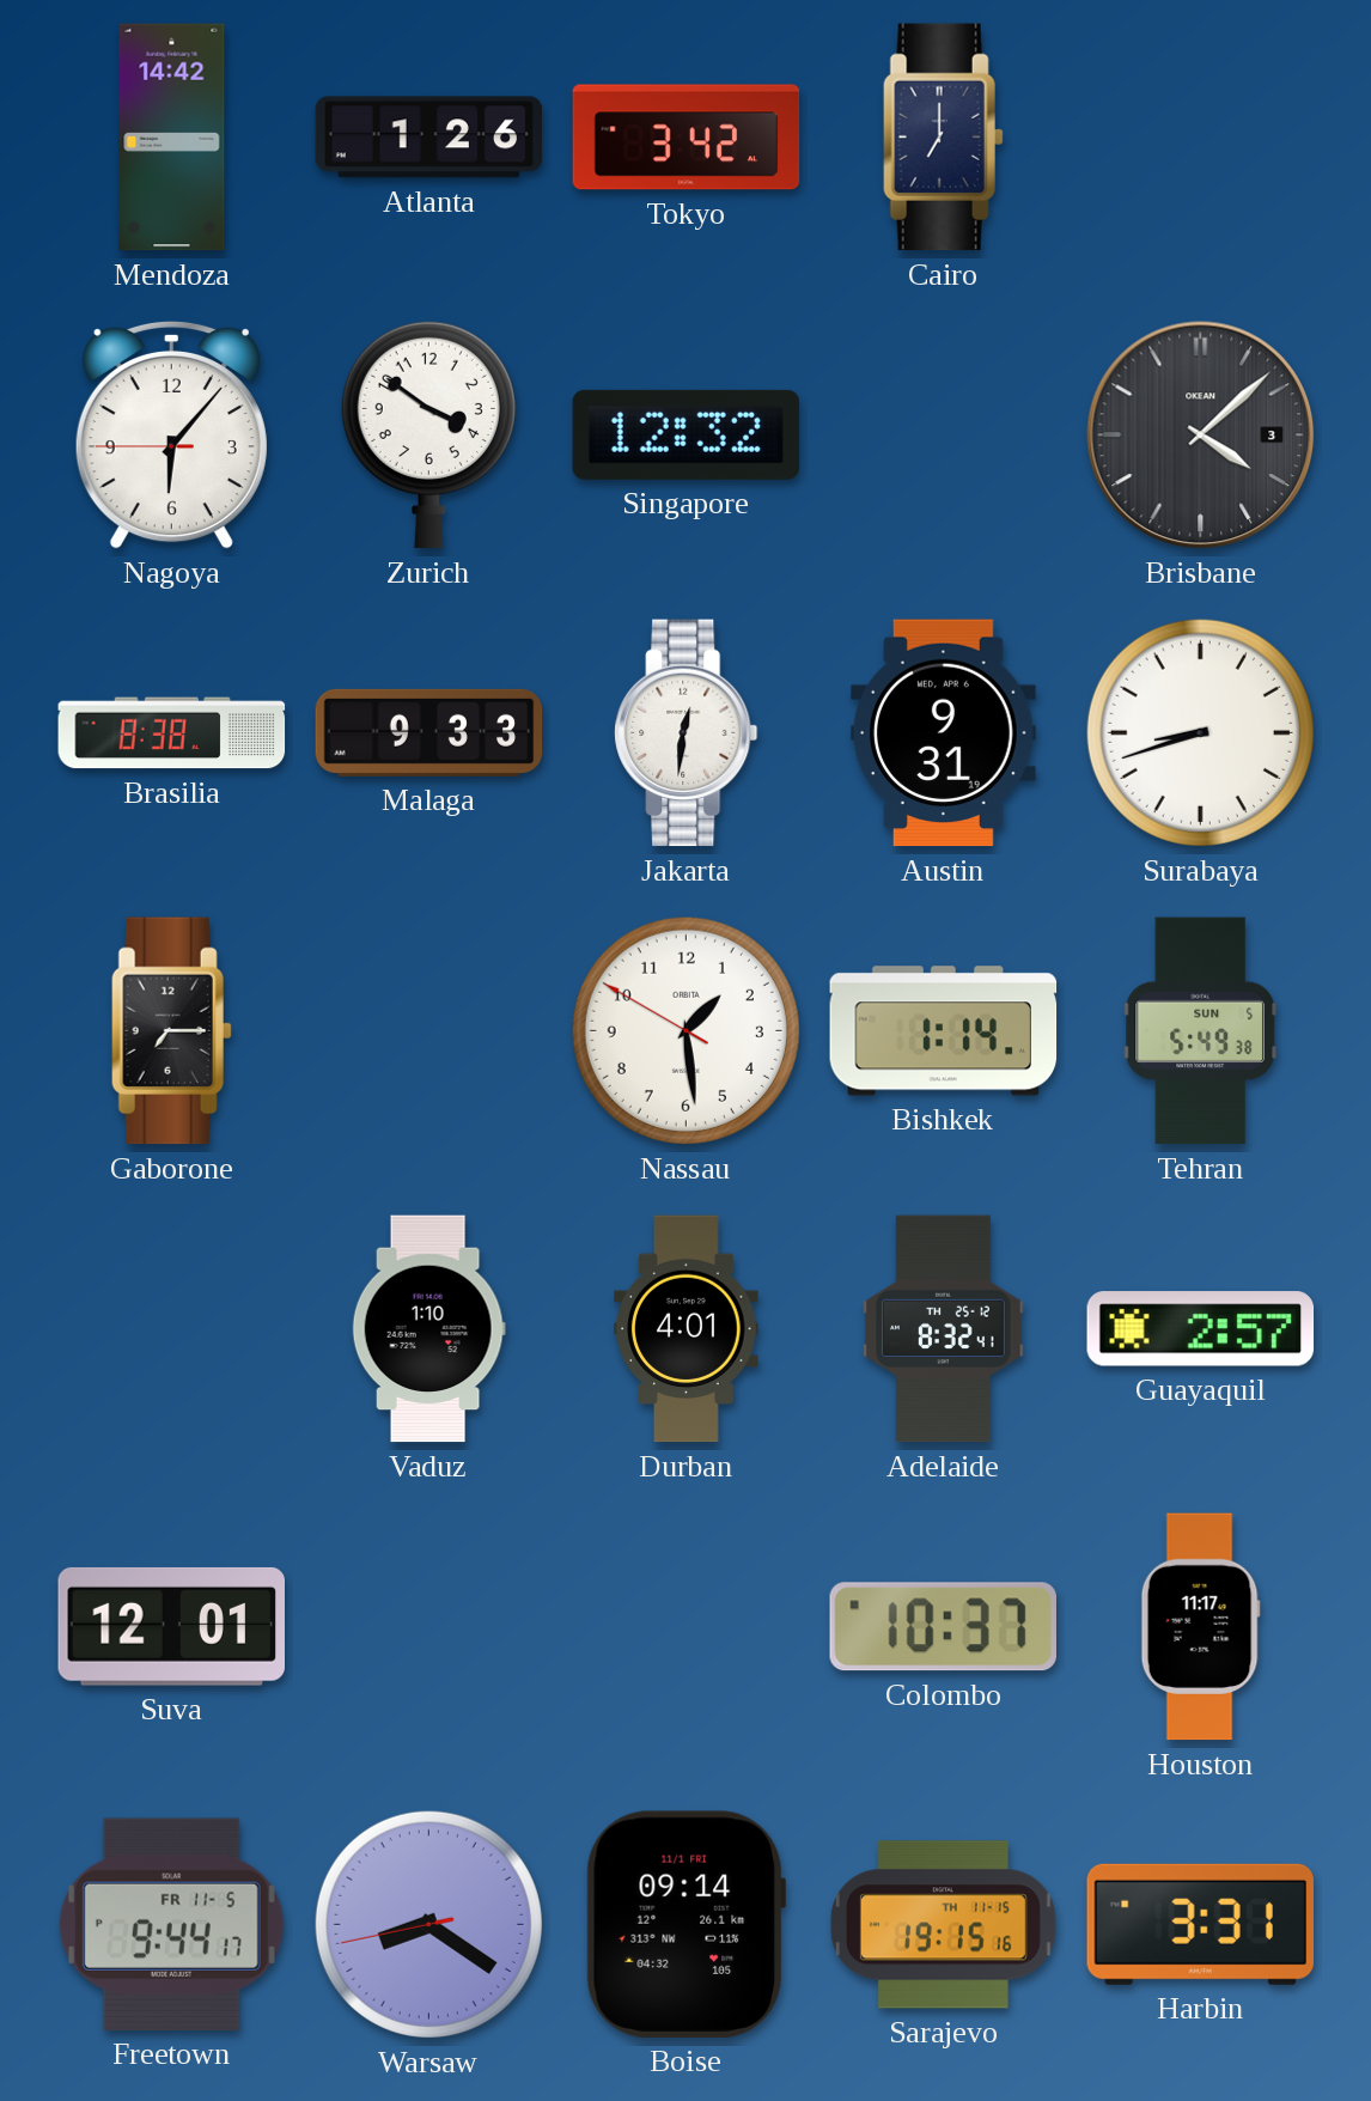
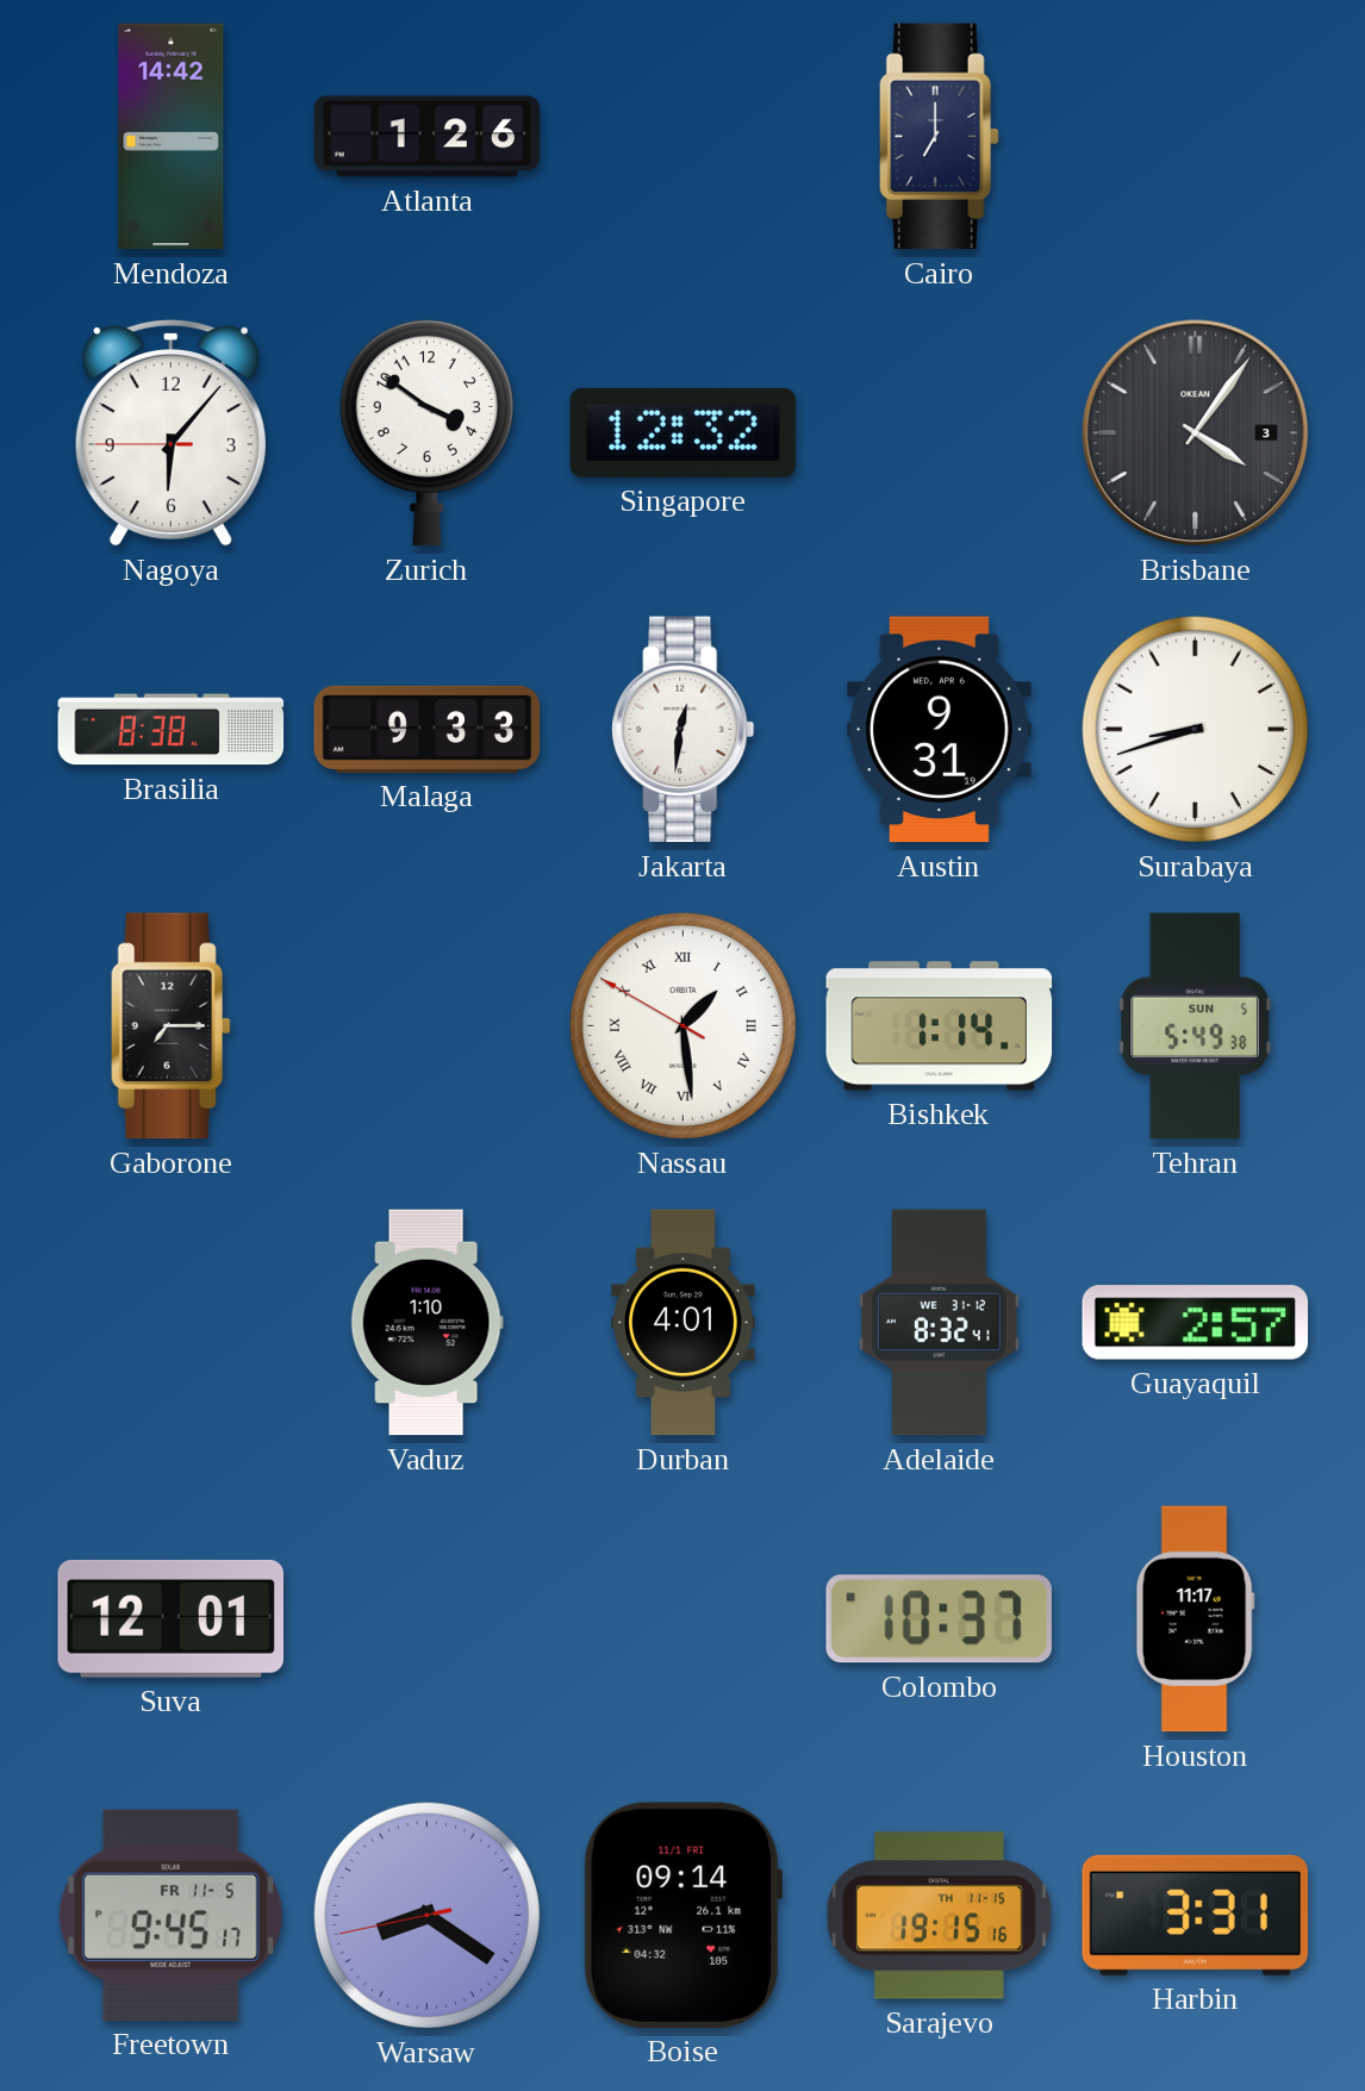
Tokyo: 3:42 -> none (687, 138)
Brisbane: 4:08 -> 4:06 (1196, 433)
Nassau numerals: Arabic -> Roman (682, 1025)
Adelaide date: TH 25-12 -> WE 31-12 (940, 1323)
Freetown: 9:44 -> 9:45 (170, 1915)
